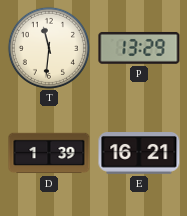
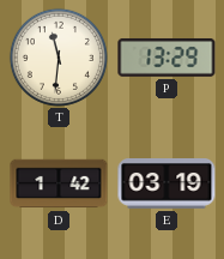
D: 1:39 -> 1:42 (59, 183)
E: 16:21 -> 03:19 (167, 183)
